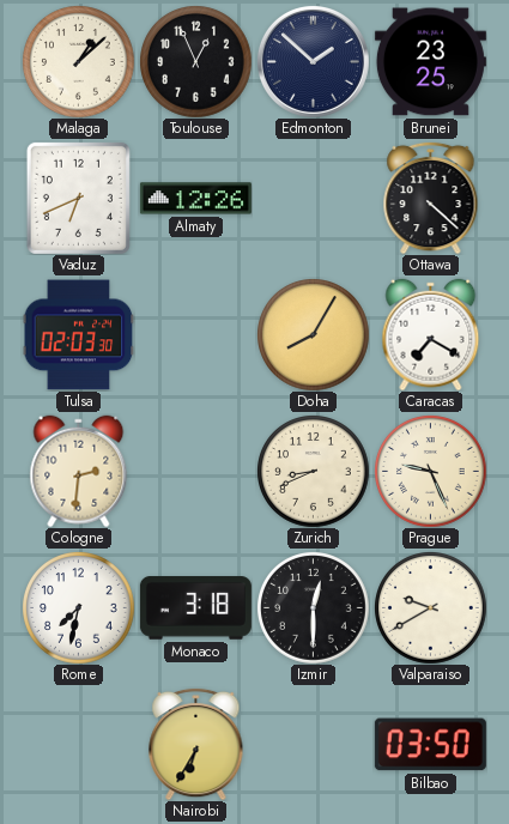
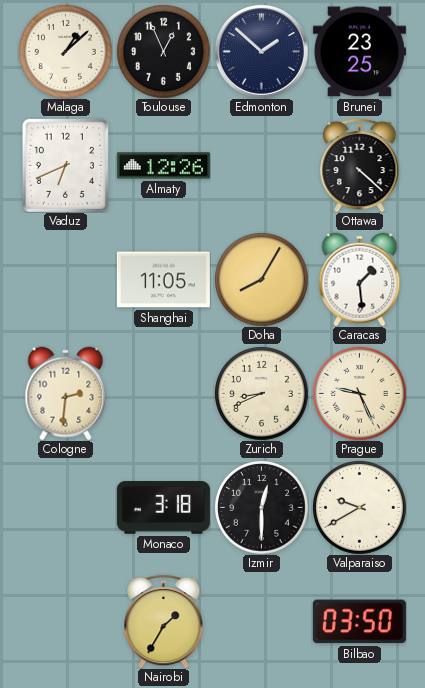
Tulsa: 02:03 -> none (78, 335)
Shanghai: none -> 11:05 (163, 280)
Caracas: 7:20 -> 1:29 (360, 279)
Rome: 7:32 -> none (79, 608)
Nairobi: 6:35 -> 1:35 (164, 621)
